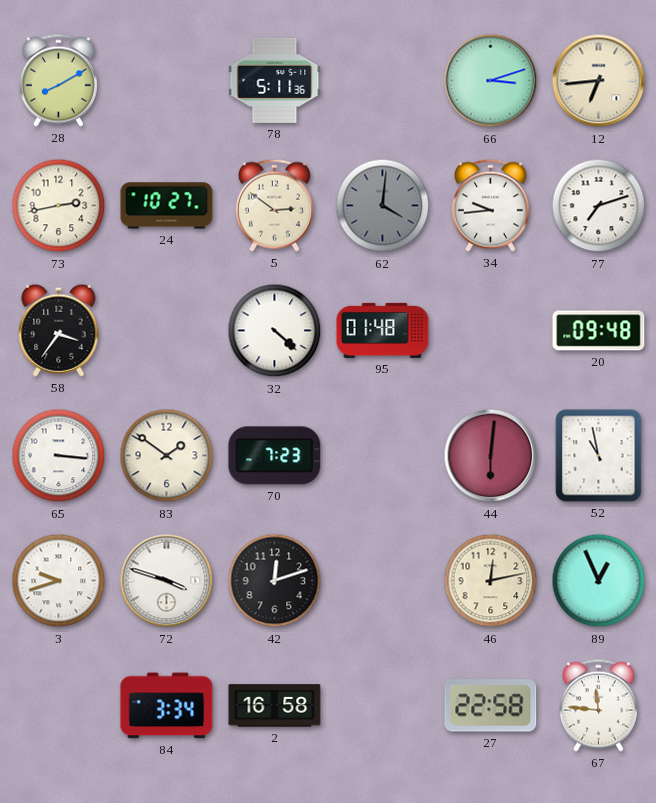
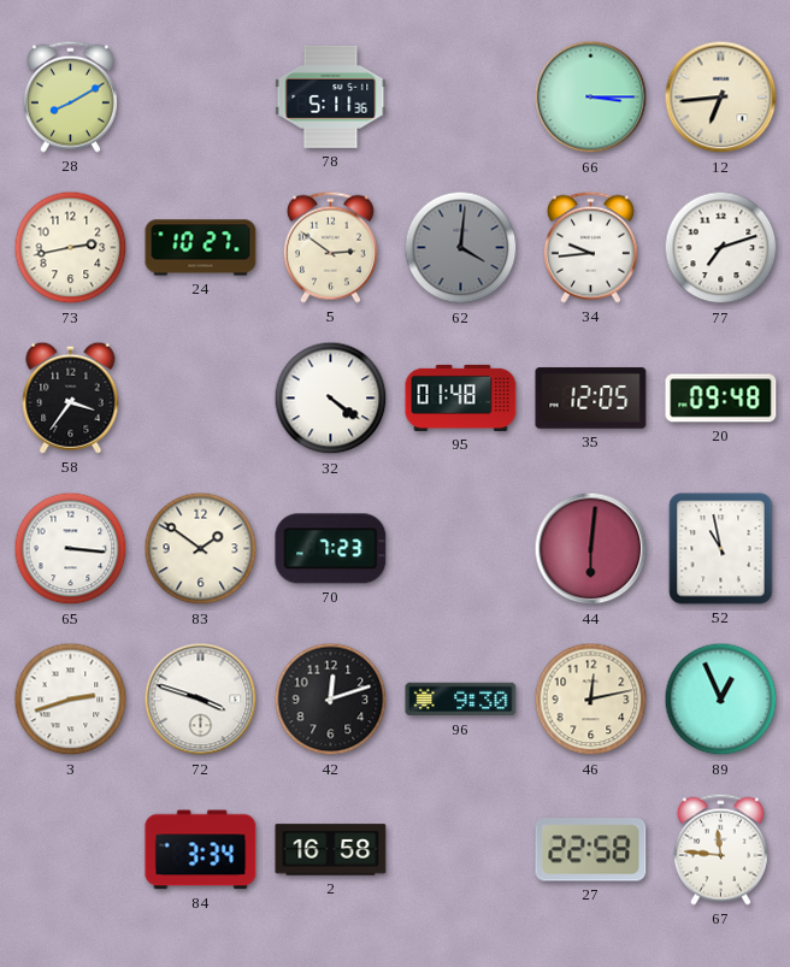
66: 3:12 -> 3:15 (591, 98)
32: 4:22 -> 4:21 (331, 399)
35: none -> 12:05 (591, 399)
3: 9:42 -> 2:42 (71, 700)
96: none -> 9:30 (461, 700)
